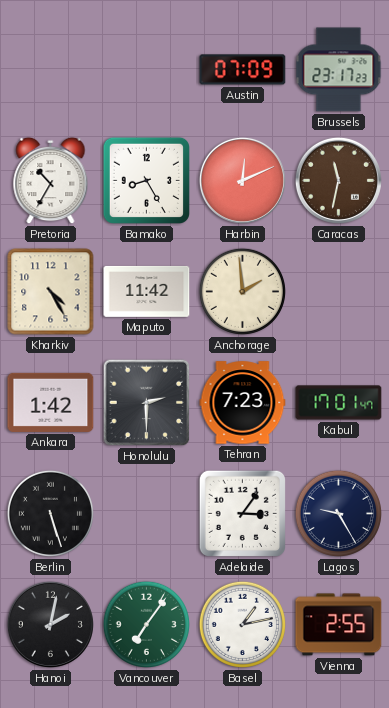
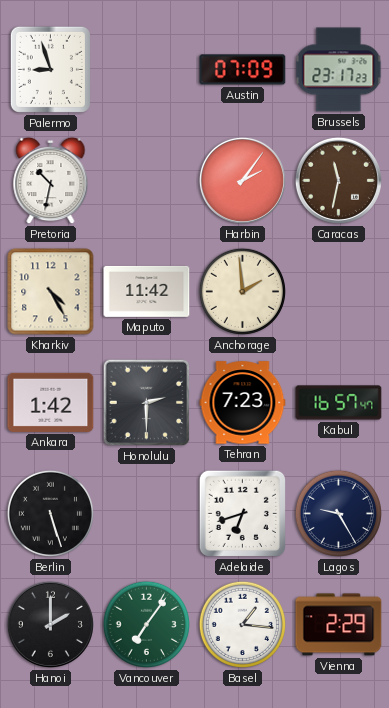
Palermo: none -> 8:57 (50, 69)
Pretoria: 10:35 -> 10:32 (51, 181)
Bamako: 8:25 -> none (146, 180)
Harbin: 12:11 -> 2:06 (242, 180)
Kabul: 17:01 -> 16:57 (339, 403)
Adelaide: 3:06 -> 6:42 (242, 513)
Hanoi: 2:02 -> 2:00 (50, 624)
Basel: 1:13 -> 1:16 (242, 624)
Vienna: 2:55 -> 2:29 (339, 625)
